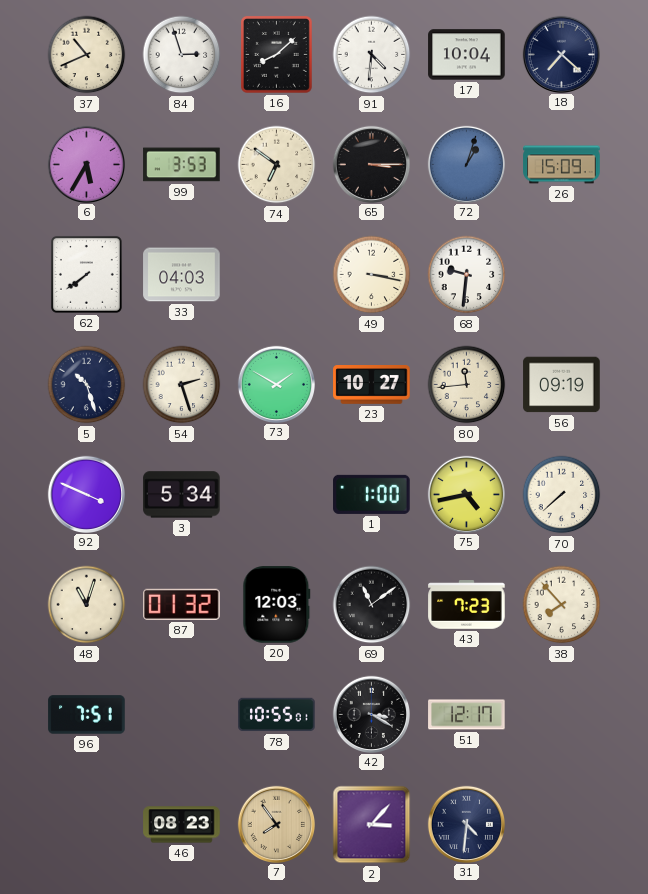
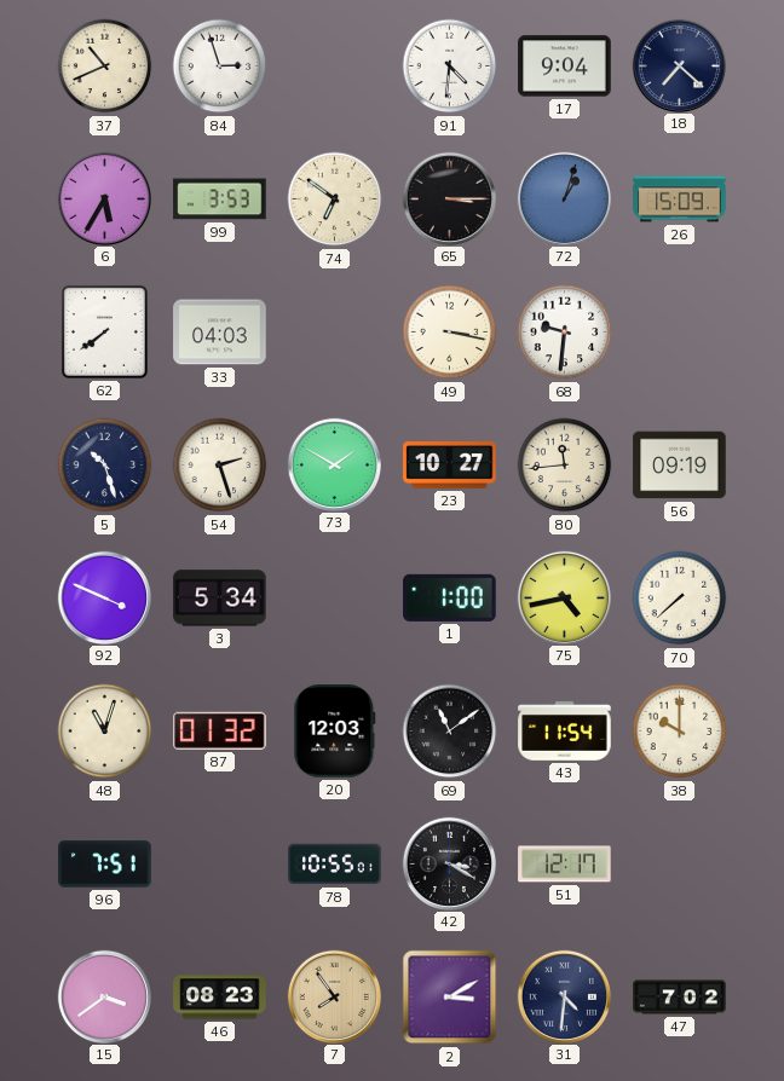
16: 8:08 -> none (276, 54)
17: 10:04 -> 9:04 (565, 67)
43: 7:23 -> 11:54 (565, 732)
38: 7:53 -> 10:00 (680, 732)
15: none -> 3:39 (104, 996)
2: 3:07 -> 3:10 (450, 998)
47: none -> 7:02 (680, 998)
